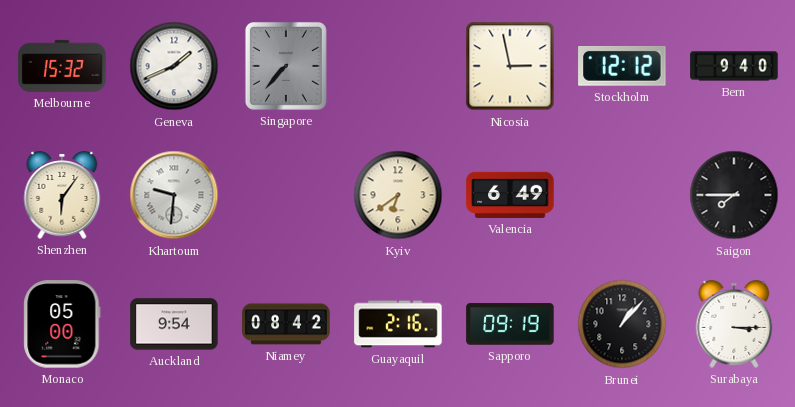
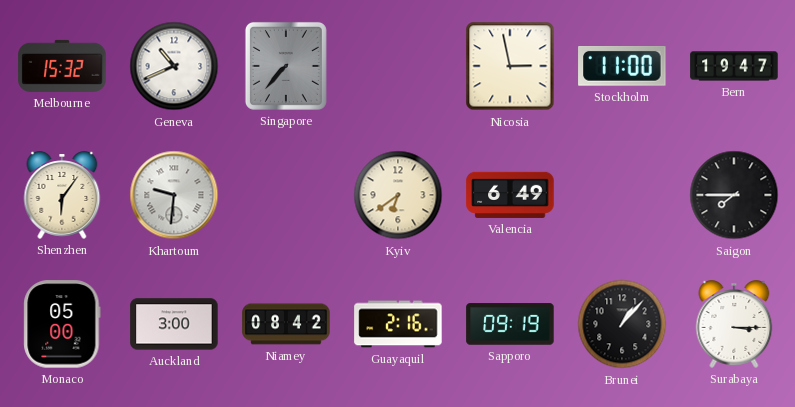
Geneva: 1:41 -> 10:41 (174, 66)
Stockholm: 12:12 -> 11:00 (622, 67)
Bern: 9:40 -> 19:47 (734, 66)
Auckland: 9:54 -> 3:00 (174, 324)
